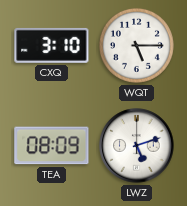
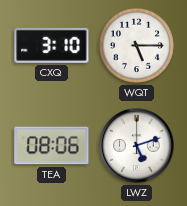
TEA: 08:09 -> 08:06 (52, 146)
